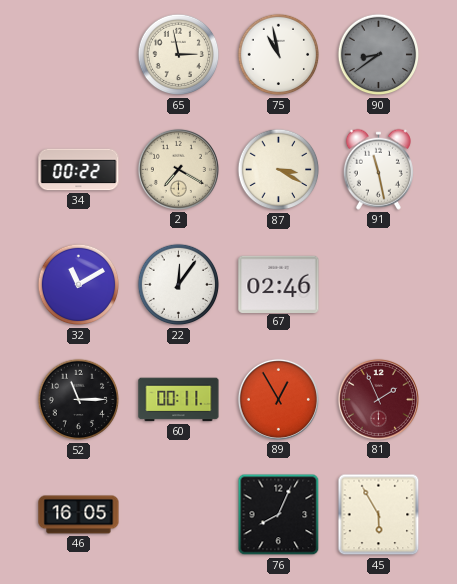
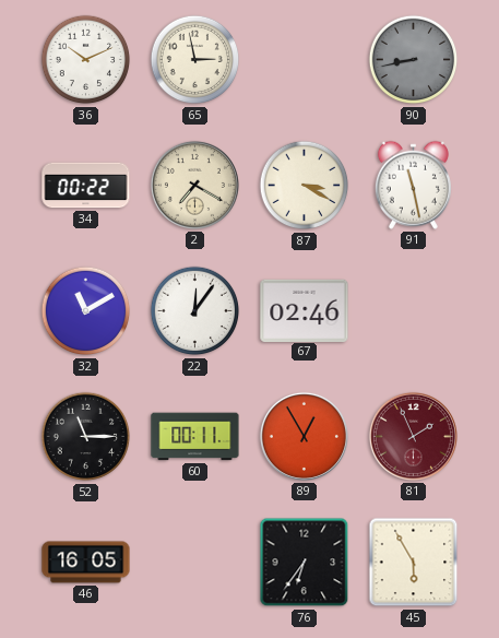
36: none -> 10:11 (86, 60)
75: 10:58 -> none (279, 55)
90: 8:39 -> 8:43 (414, 60)
76: 8:04 -> 6:36 (305, 563)
